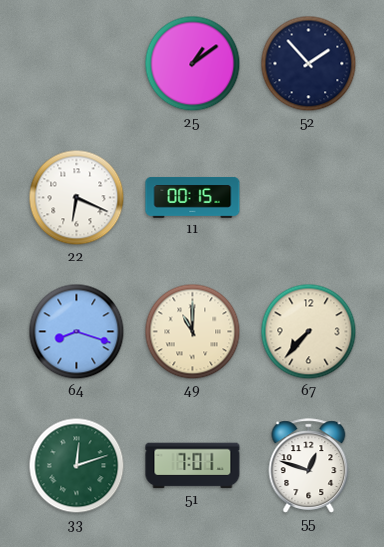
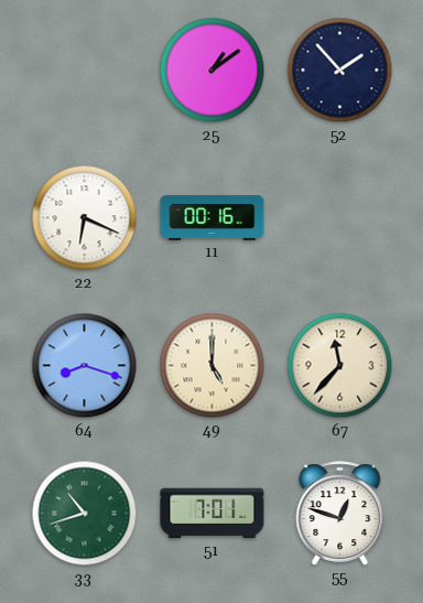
11: 00:15 -> 00:16 (213, 218)
49: 11:00 -> 5:00 (213, 366)
67: 7:37 -> 11:37 (340, 366)
33: 12:12 -> 10:42 (85, 514)
